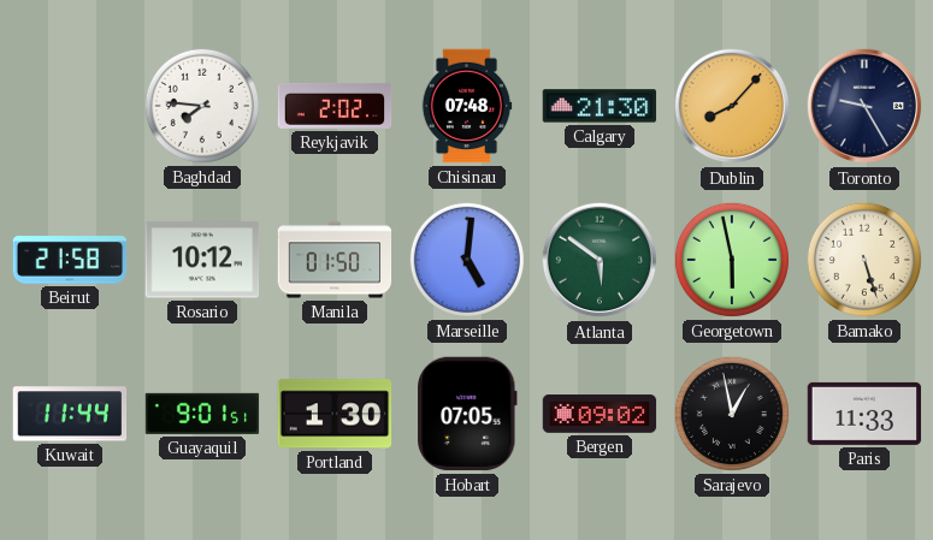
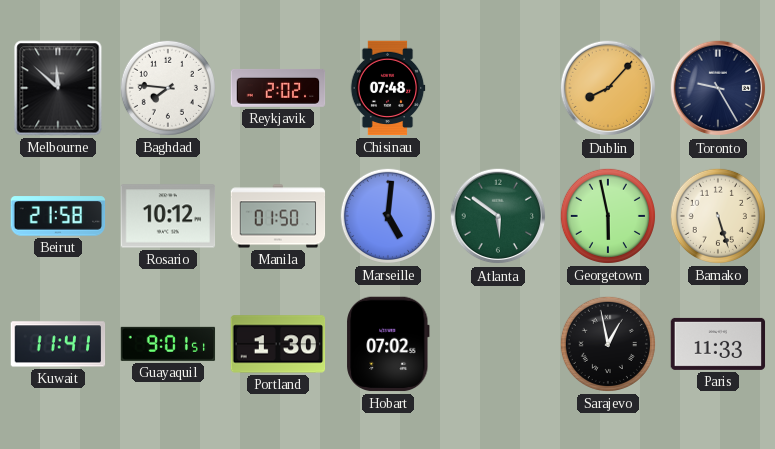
Melbourne: none -> 11:52 (58, 88)
Calgary: 21:30 -> none (600, 106)
Kuwait: 11:44 -> 11:41 (58, 344)
Hobart: 07:05 -> 07:02 (388, 344)
Bergen: 09:02 -> none (600, 414)
